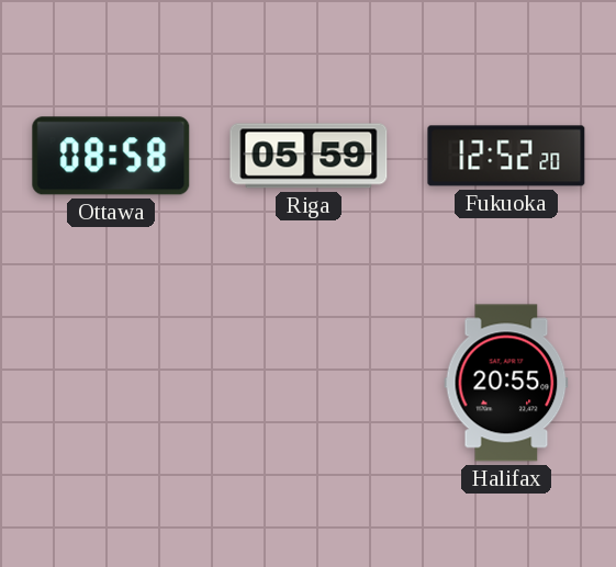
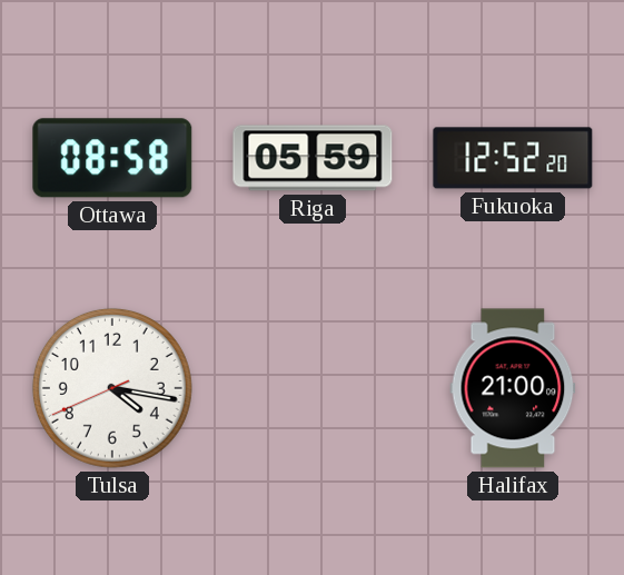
Tulsa: none -> 4:16 (112, 388)
Halifax: 20:55 -> 21:00 (513, 388)
